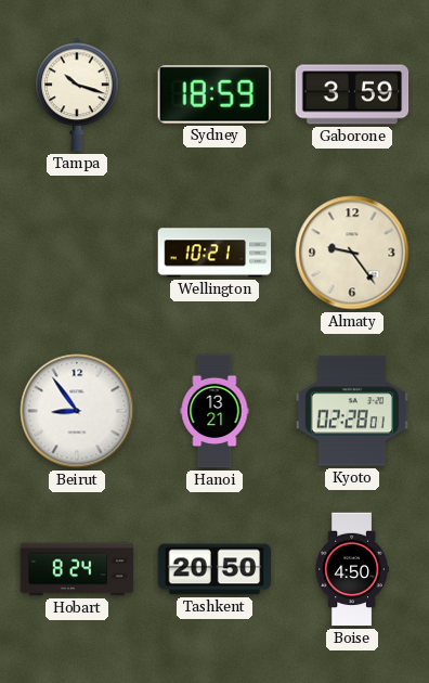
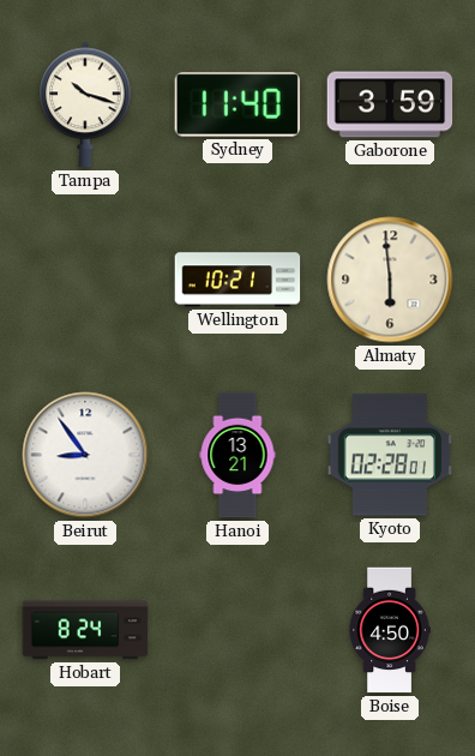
Sydney: 18:59 -> 11:40 (236, 104)
Almaty: 9:24 -> 5:59 (390, 280)
Tashkent: 20:50 -> none (214, 569)
